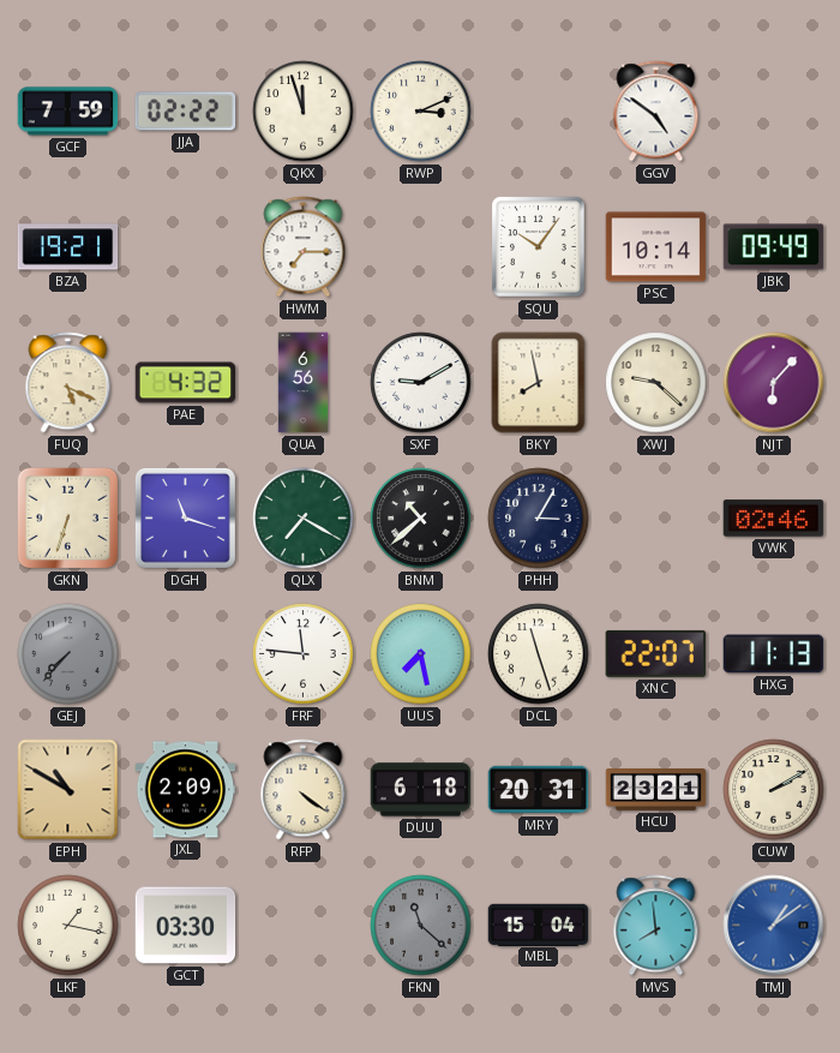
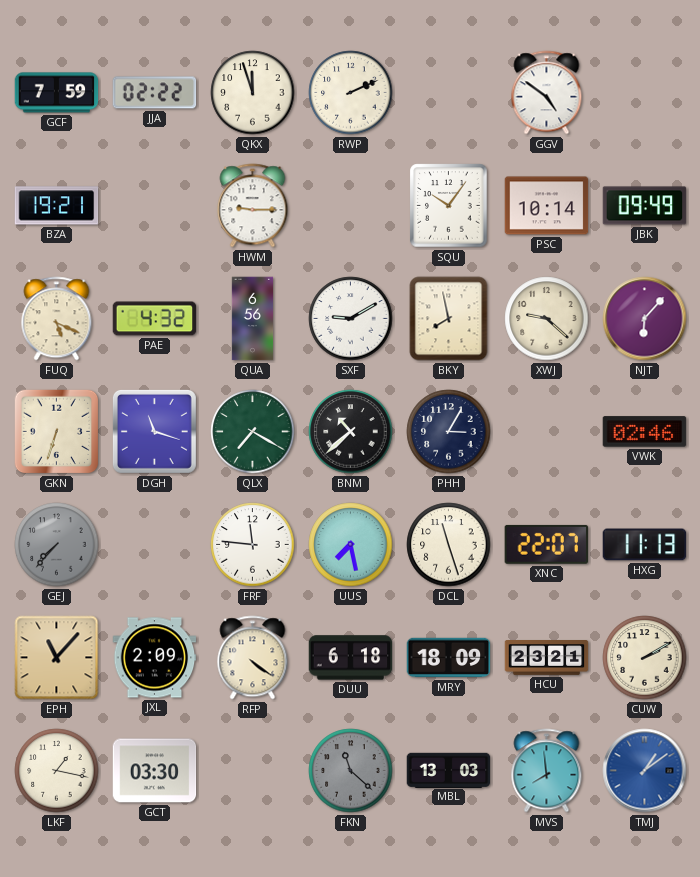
RWP: 3:11 -> 2:11 (351, 93)
HWM: 7:15 -> 9:15 (253, 206)
EPH: 10:50 -> 11:07 (57, 658)
MRY: 20:31 -> 18:09 (449, 658)
MBL: 15:04 -> 13:03 (449, 770)
